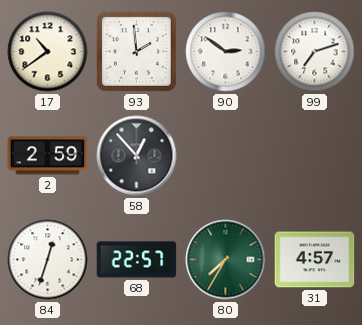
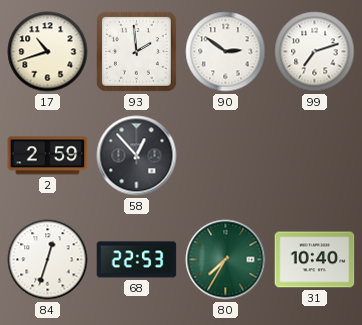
17: 10:39 -> 10:42 (48, 52)
68: 22:57 -> 22:53 (137, 260)
31: 4:57 -> 10:40 (315, 260)
